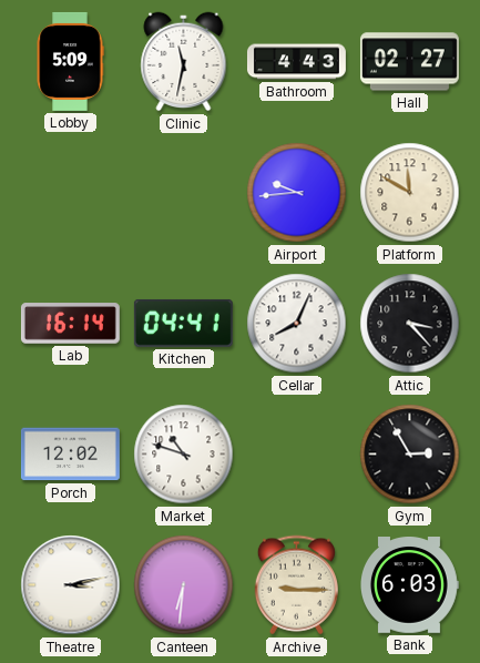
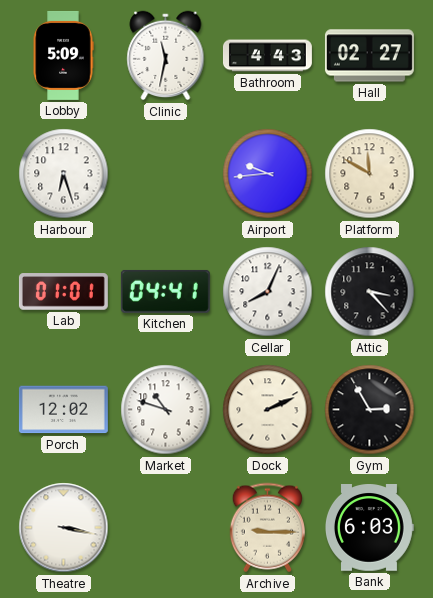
Harbour: none -> 6:27 (64, 174)
Lab: 16:14 -> 01:01 (63, 292)
Dock: none -> 2:11 (268, 410)
Theatre: 3:13 -> 3:17 (64, 528)
Canteen: 6:31 -> none (184, 585)
